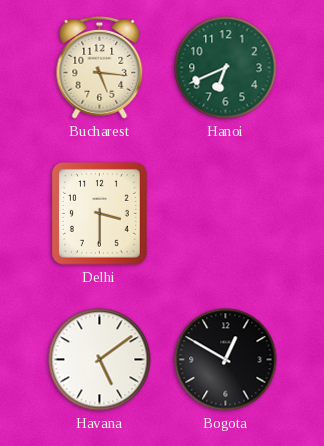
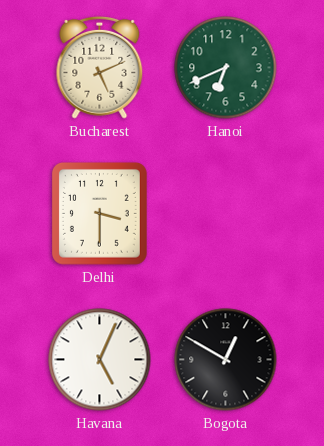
Bucharest: 5:16 -> 5:11 (100, 67)
Havana: 5:09 -> 5:04 (100, 360)
